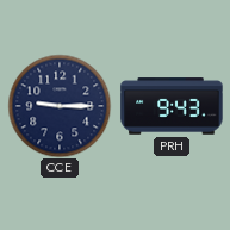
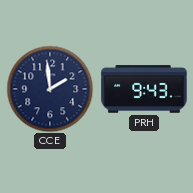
CCE: 9:15 -> 1:59 (50, 89)
